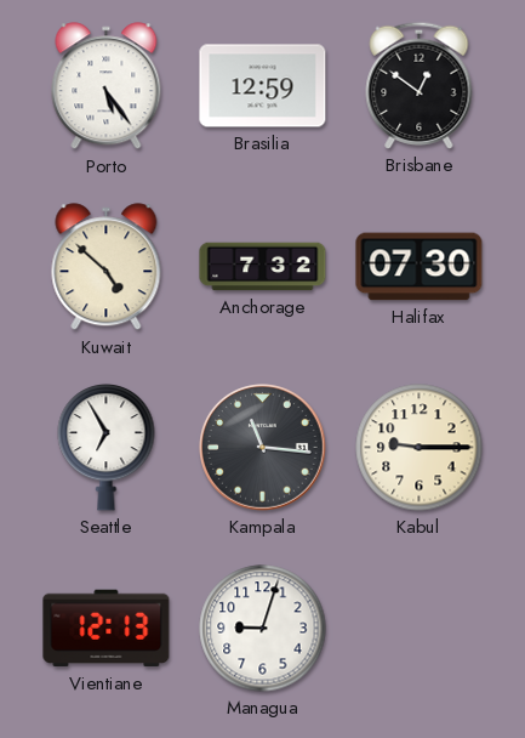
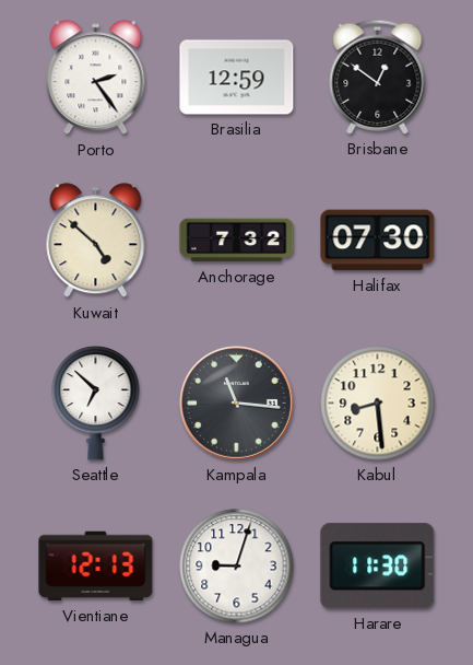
Porto: 5:24 -> 2:24 (96, 78)
Seattle: 6:55 -> 6:52 (96, 402)
Kabul: 9:15 -> 8:29 (378, 404)
Harare: none -> 11:30 (378, 567)
